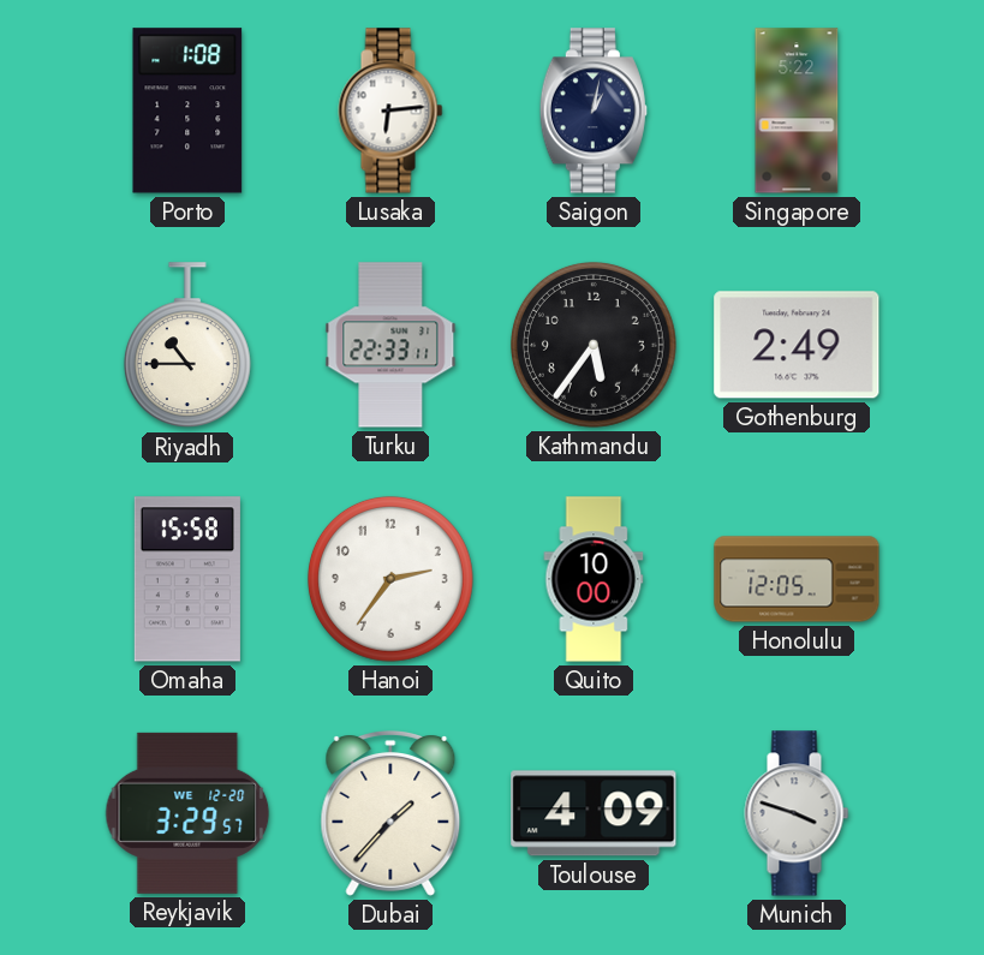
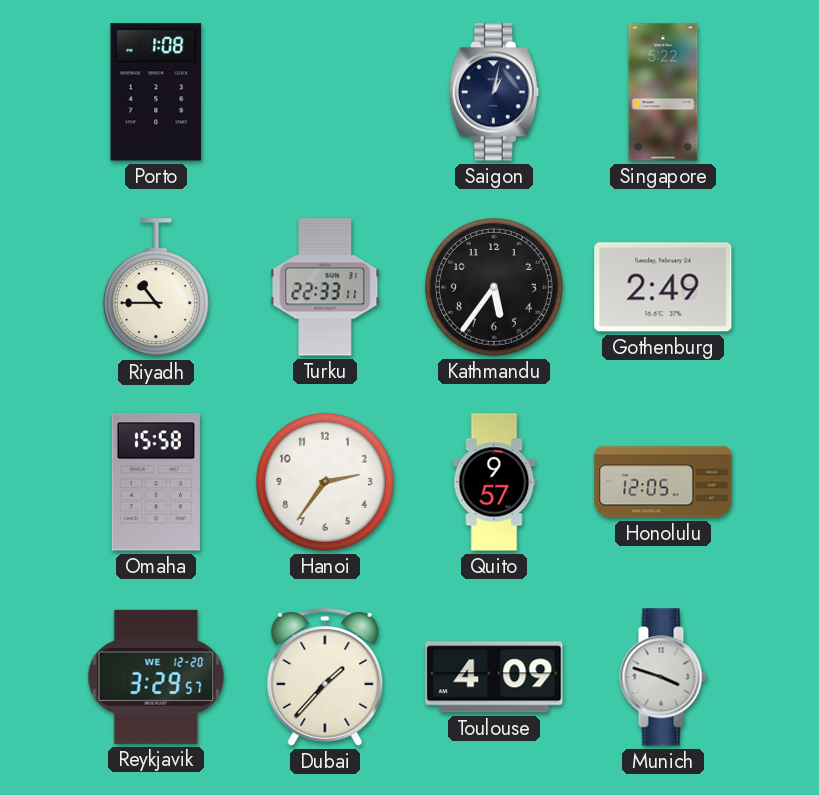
Lusaka: 6:14 -> none (390, 111)
Quito: 10:00 -> 9:57 (494, 482)
